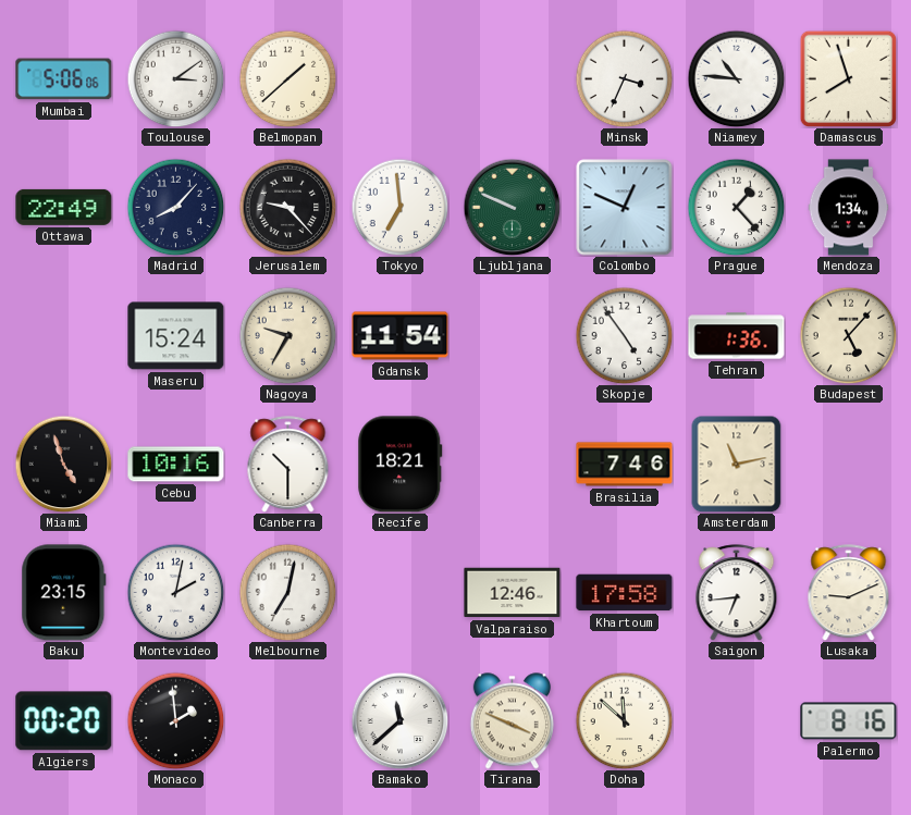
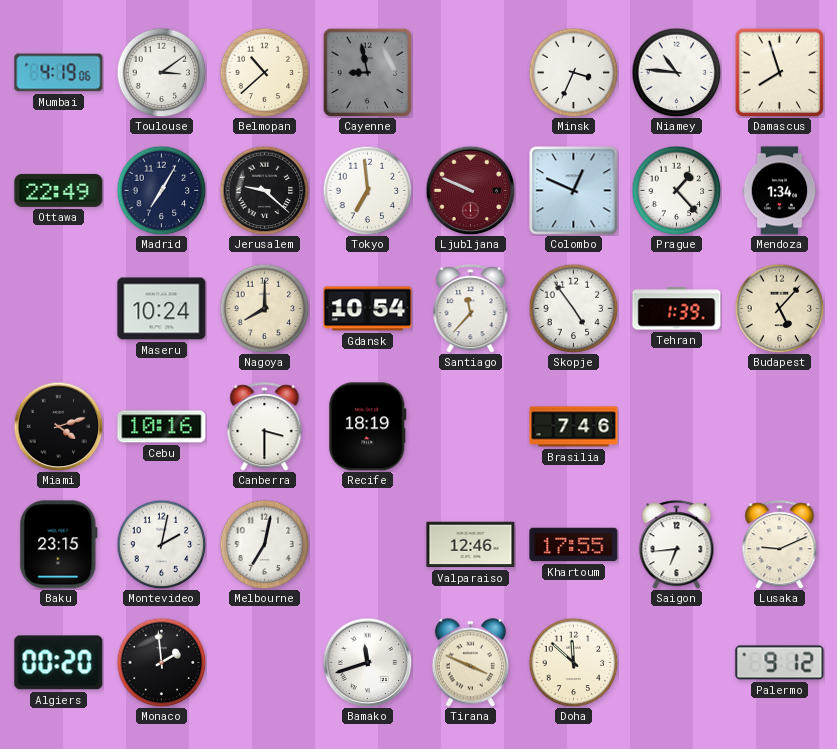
Mumbai: 5:06 -> 4:19 (59, 73)
Belmopan: 1:38 -> 10:38 (264, 72)
Cayenne: none -> 8:58 (367, 72)
Madrid: 8:07 -> 7:05 (161, 190)
Jerusalem: 9:23 -> 9:22 (264, 190)
Ljubljana dial: green -> burgundy (470, 190)
Maseru: 15:24 -> 10:24 (162, 309)
Nagoya: 9:35 -> 8:00 (264, 308)
Gdansk: 11:54 -> 10:54 (368, 309)
Santiago: none -> 11:37 (471, 309)
Tehran: 1:36 -> 1:39 (677, 309)
Miami: 4:57 -> 4:12 (58, 426)
Canberra: 10:30 -> 3:30 (265, 427)
Recife: 18:21 -> 18:19 (368, 427)
Amsterdam: 11:13 -> none (737, 464)
Khartoum: 17:58 -> 17:55 (574, 545)
Bamako: 11:38 -> 11:42 (367, 662)
Palermo: 8:16 -> 9:12 (780, 663)
